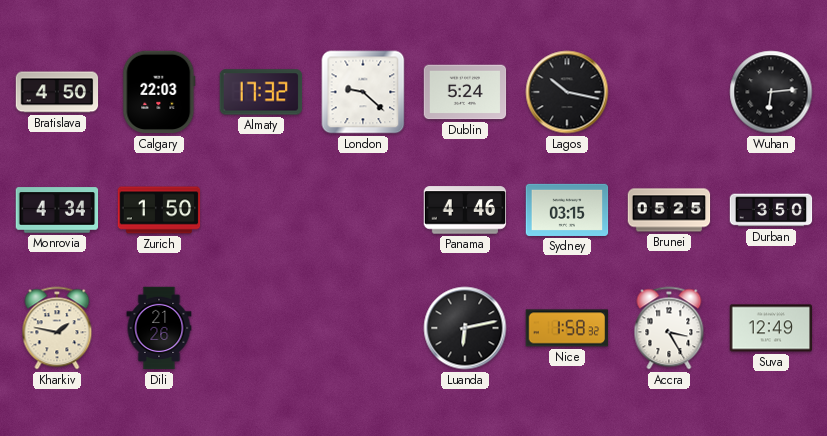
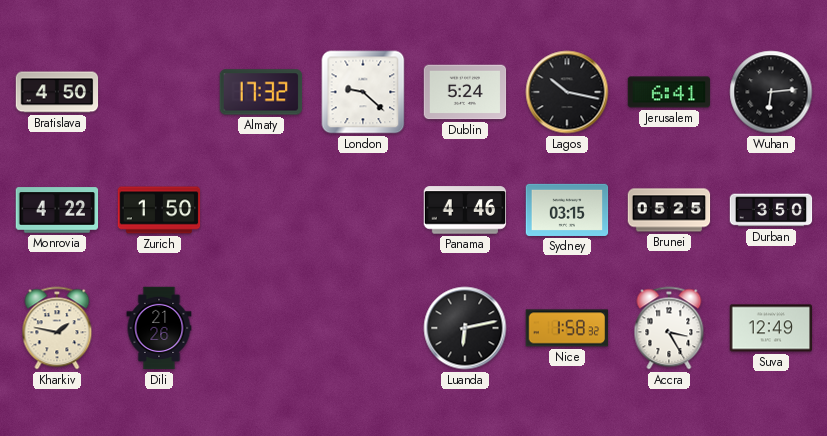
Calgary: 22:03 -> none (159, 92)
Jerusalem: none -> 6:41 (669, 92)
Monrovia: 4:34 -> 4:22 (57, 210)
